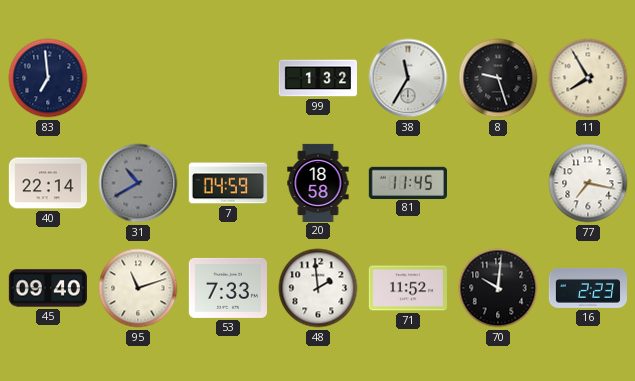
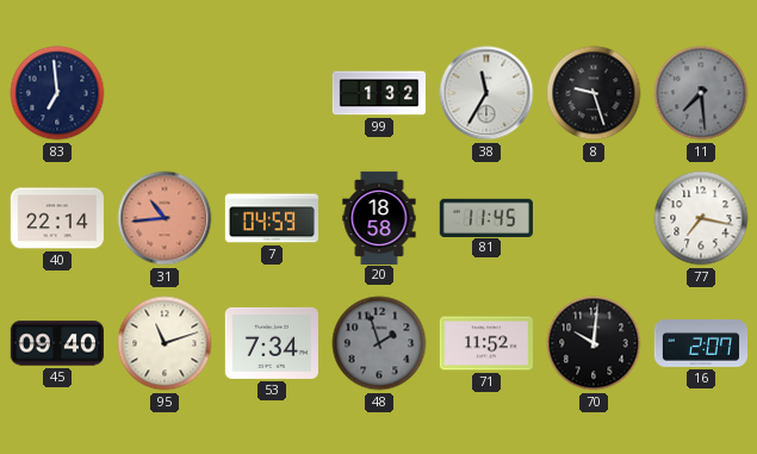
11: 7:55 -> 7:29 (701, 93)
11 dial: cream -> grey (701, 93)
31: 10:40 -> 10:44 (165, 218)
31 dial: grey -> salmon (165, 218)
53: 7:33 -> 7:34 (272, 343)
48: 1:59 -> 1:57 (379, 343)
48 dial: white -> grey (379, 343)
16: 2:23 -> 2:07 (700, 343)
